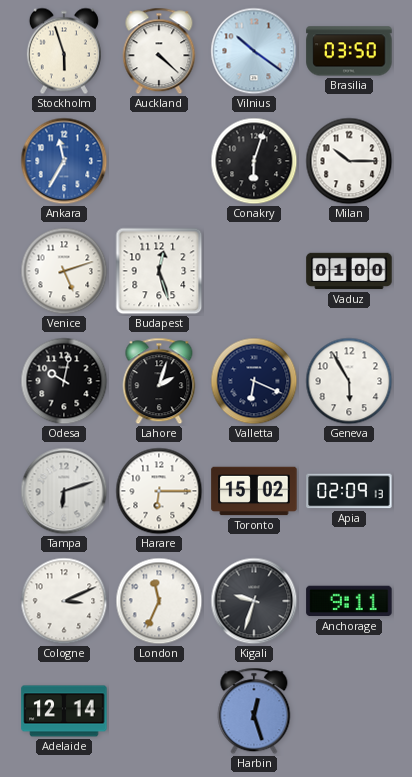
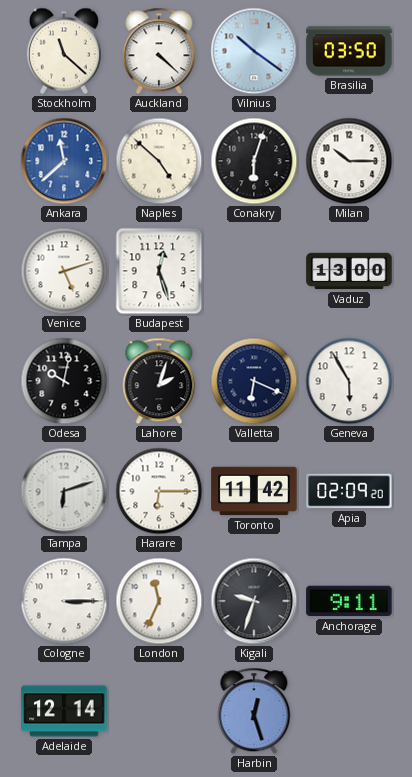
Stockholm: 5:57 -> 11:22 (64, 51)
Ankara: 11:35 -> 11:38 (64, 161)
Naples: none -> 4:52 (159, 161)
Vaduz: 01:00 -> 13:00 (349, 271)
Toronto: 15:02 -> 11:42 (254, 491)
Apia: 02:09:13 -> 02:09:20 (349, 491)
Cologne: 3:11 -> 3:15 (64, 601)
